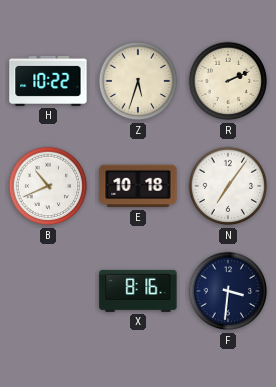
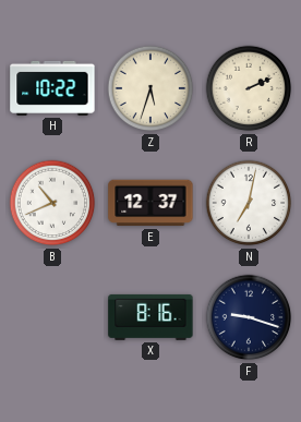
E: 10:18 -> 12:37 (150, 203)
N: 7:06 -> 7:02 (249, 203)
F: 3:31 -> 9:18 (249, 317)
